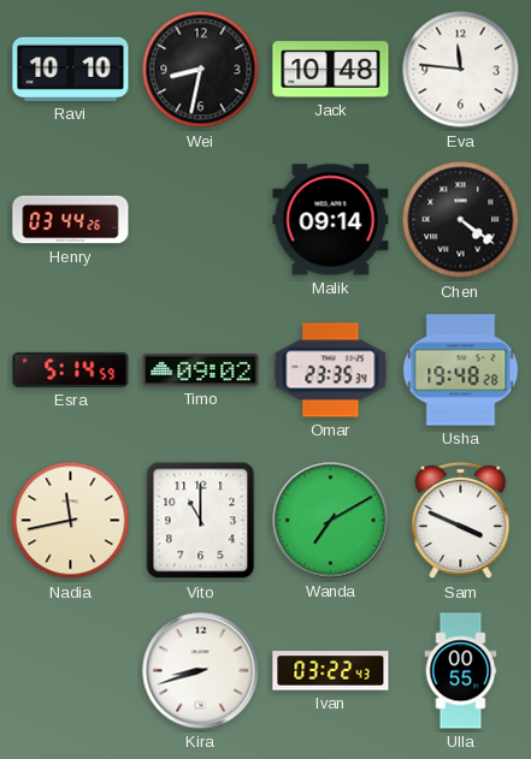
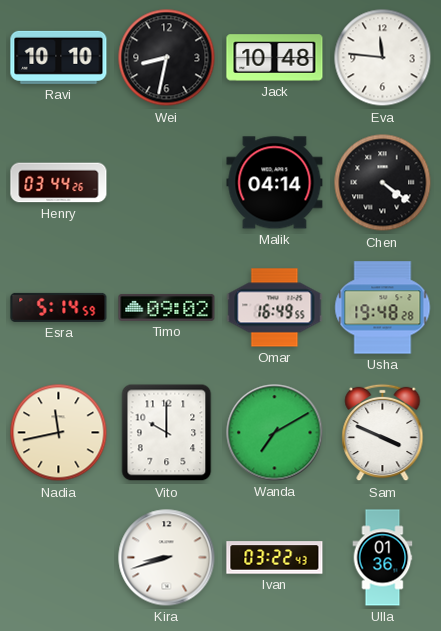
Malik: 09:14 -> 04:14 (275, 183)
Omar: 23:35 -> 16:49 (275, 308)
Vito: 11:00 -> 10:00 (167, 433)
Ulla: 00:55 -> 01:36 (383, 558)
